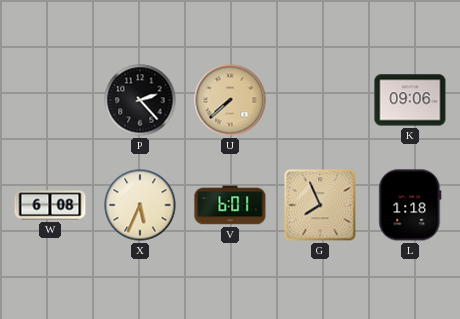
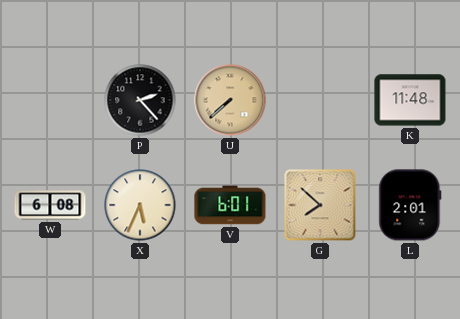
K: 09:06 -> 11:48 (410, 100)
G: 7:56 -> 7:52 (320, 205)
L: 1:18 -> 2:01 (410, 205)
